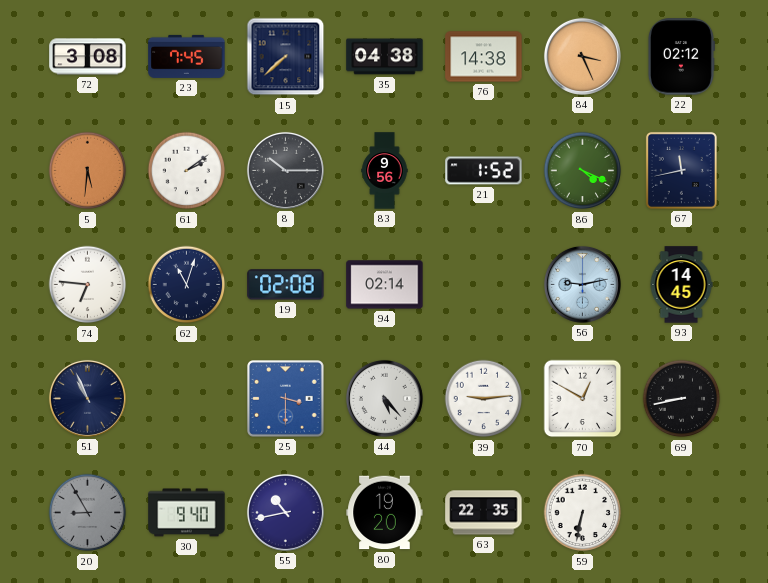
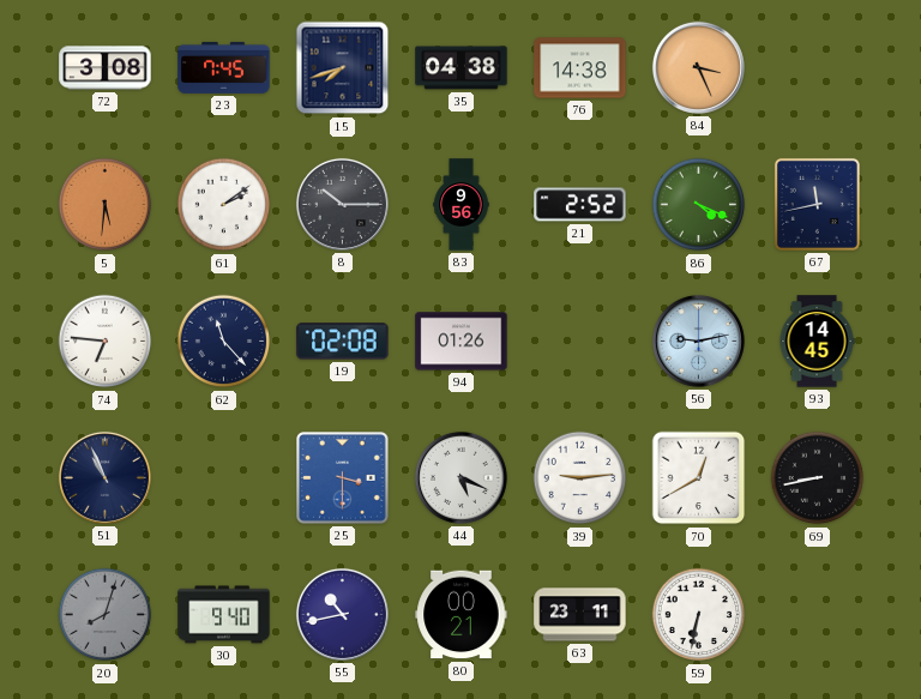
15: 7:38 -> 7:42 (343, 68)
22: 02:12 -> none (681, 57)
21: 1:52 -> 2:52 (580, 205)
62: 11:03 -> 11:23 (224, 342)
94: 02:14 -> 01:26 (462, 342)
44: 5:23 -> 5:19 (460, 477)
70: 12:50 -> 12:40 (699, 478)
20: 8:55 -> 8:03 (106, 615)
80: 19:20 -> 00:21 (462, 615)
63: 22:35 -> 23:11 (580, 615)
